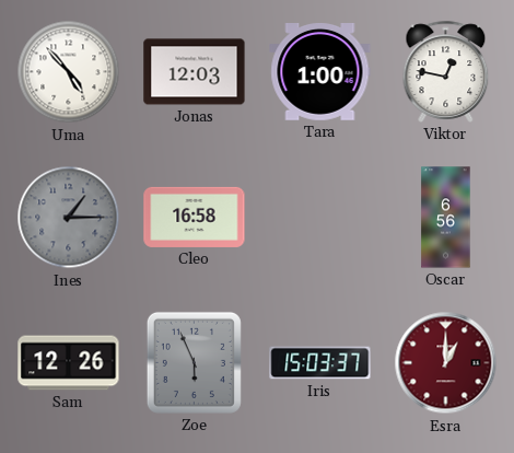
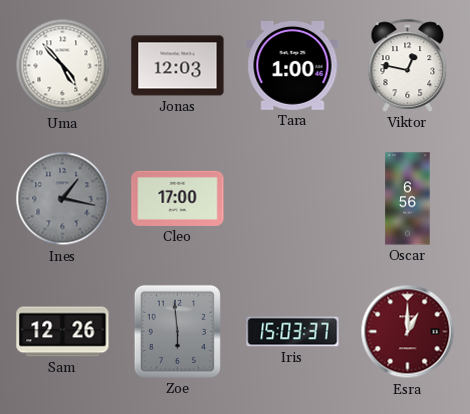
Ines: 1:15 -> 1:17 (63, 199)
Cleo: 16:58 -> 17:00 (178, 198)
Zoe: 5:56 -> 5:59 (177, 331)
